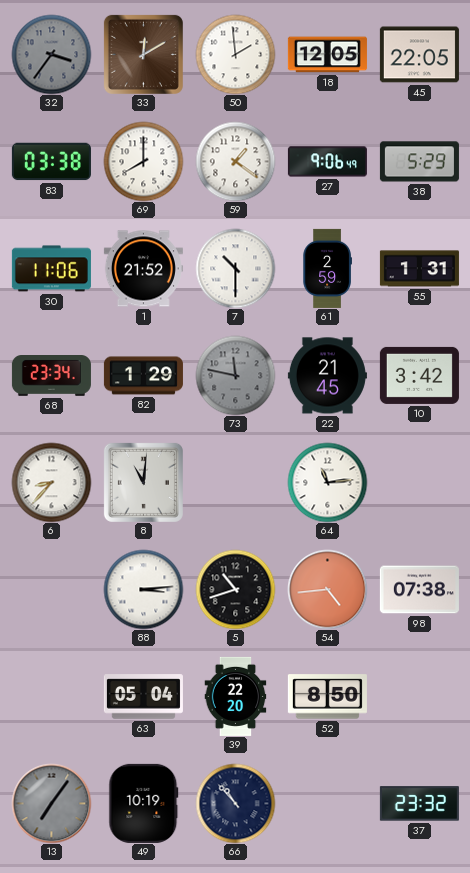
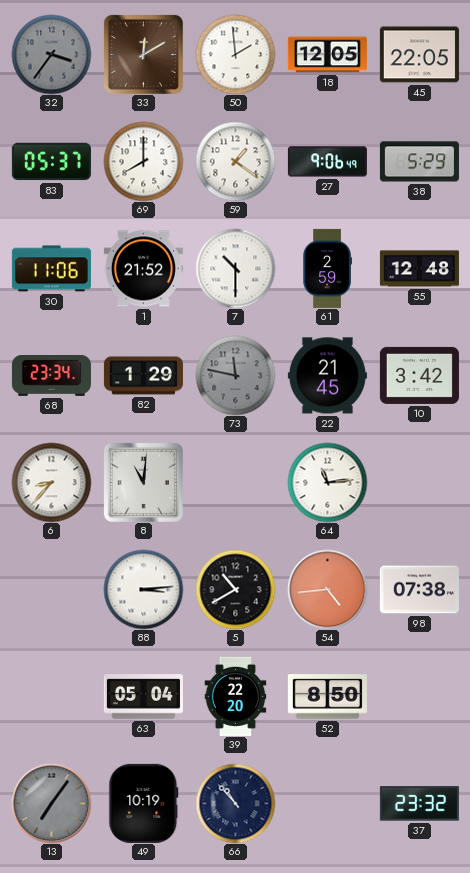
83: 03:38 -> 05:37 (51, 162)
55: 1:31 -> 12:48 (419, 269)
5: 10:42 -> 10:40 (235, 589)
